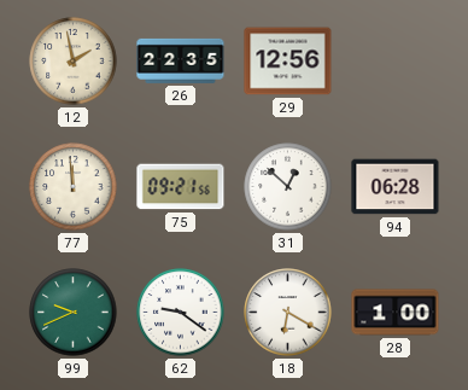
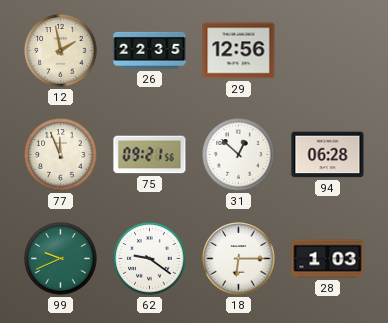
77: 11:59 -> 11:56 (61, 155)
18: 6:20 -> 6:15 (239, 259)
28: 1:00 -> 1:03 (328, 259)
